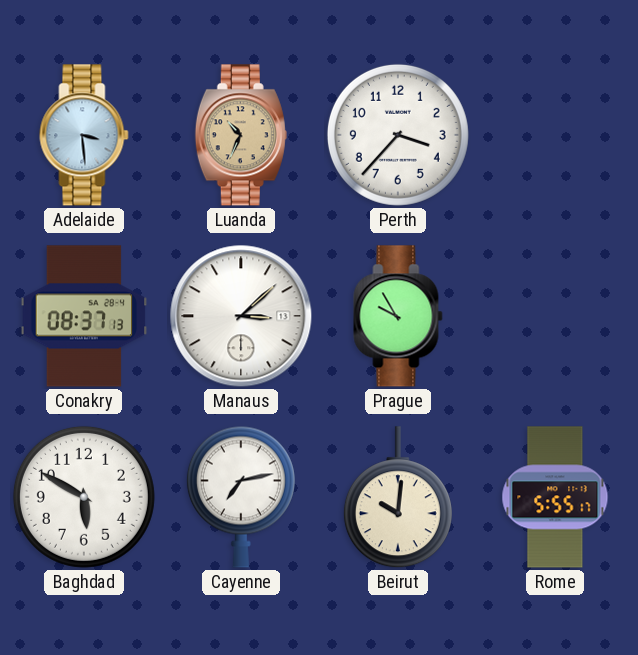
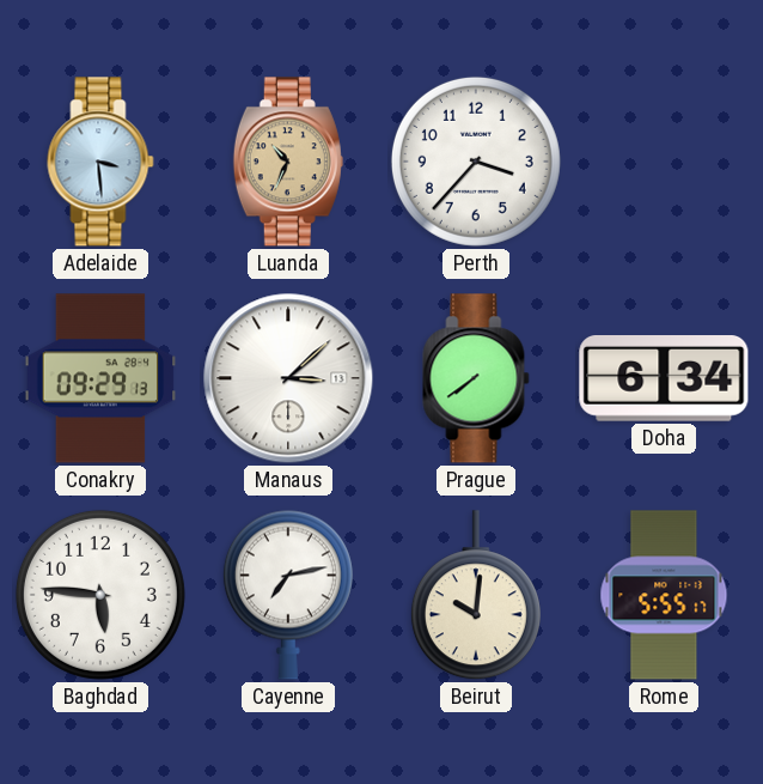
Conakry: 08:37 -> 09:29 (100, 378)
Prague: 9:55 -> 7:39 (476, 378)
Doha: none -> 6:34 (664, 379)
Baghdad: 5:50 -> 5:46 (100, 595)
